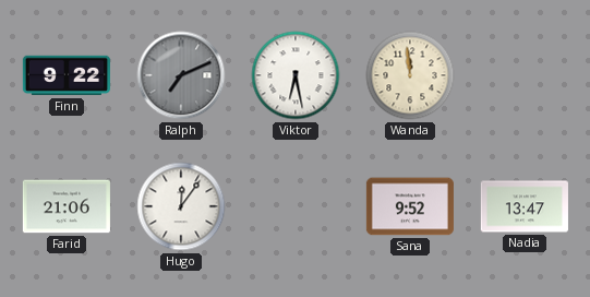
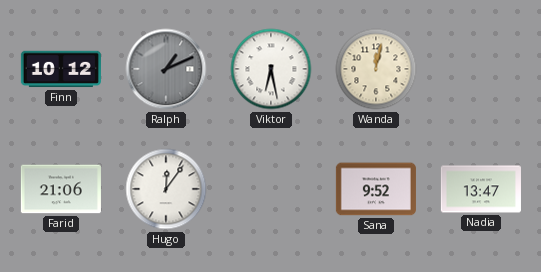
Finn: 9:22 -> 10:12 (61, 69)
Ralph: 7:11 -> 1:11 (166, 69)
Wanda: 11:59 -> 12:02 (376, 69)
